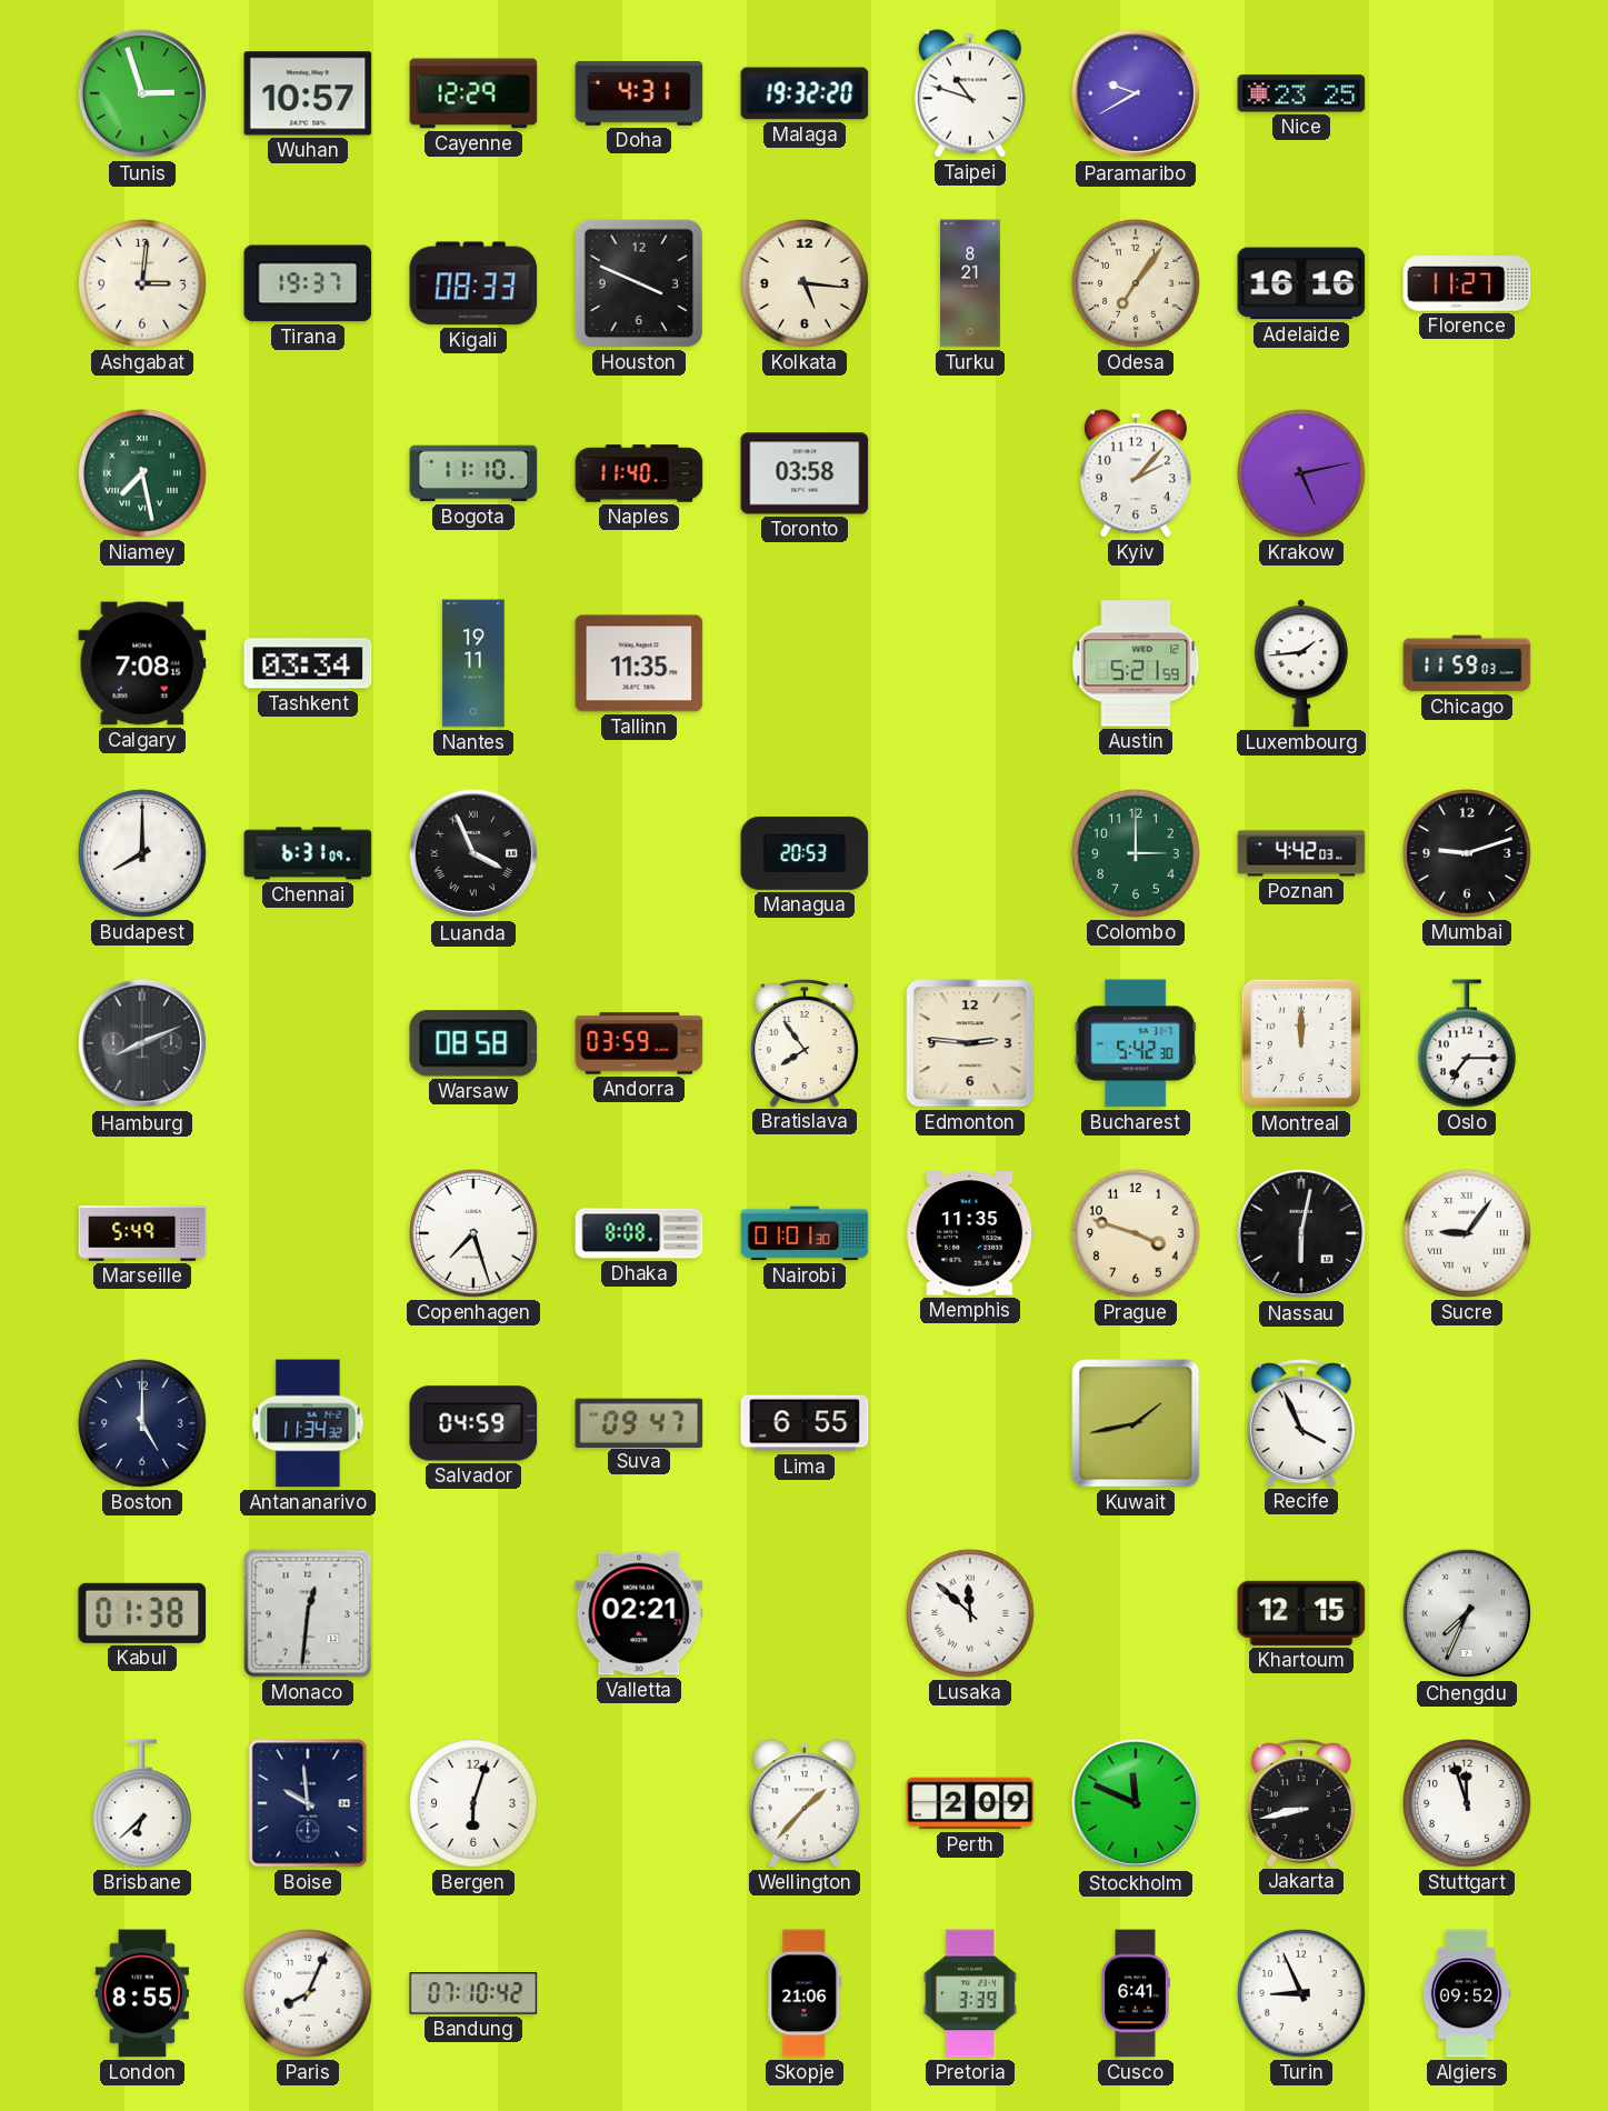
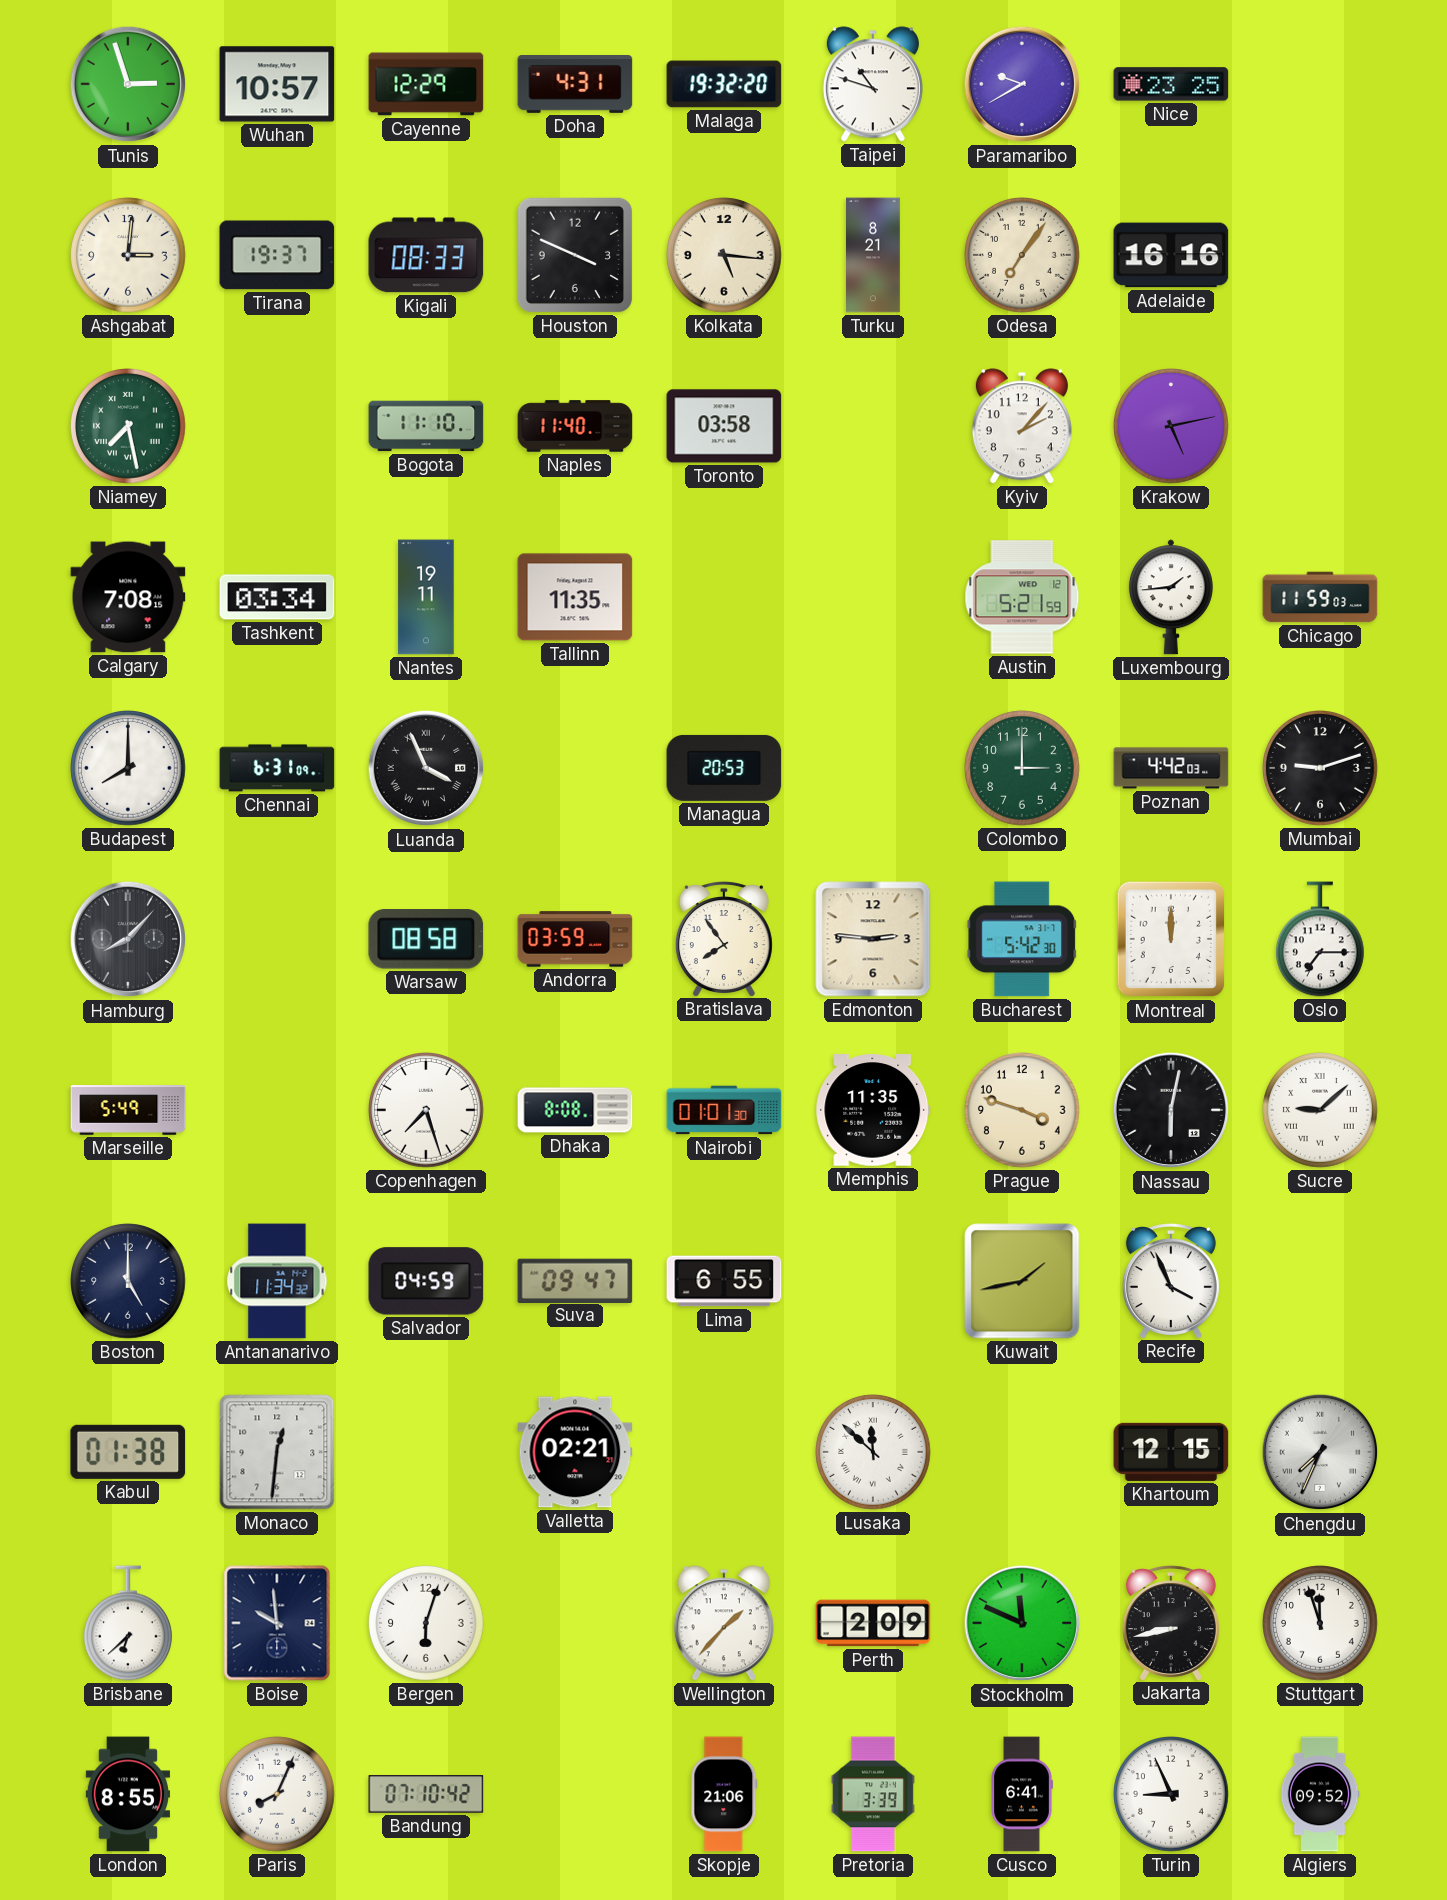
Florence: 11:27 -> none (1467, 284)
Hamburg: 8:11 -> 8:07 (128, 939)
Sucre: 9:06 -> 9:08 (1321, 1111)
